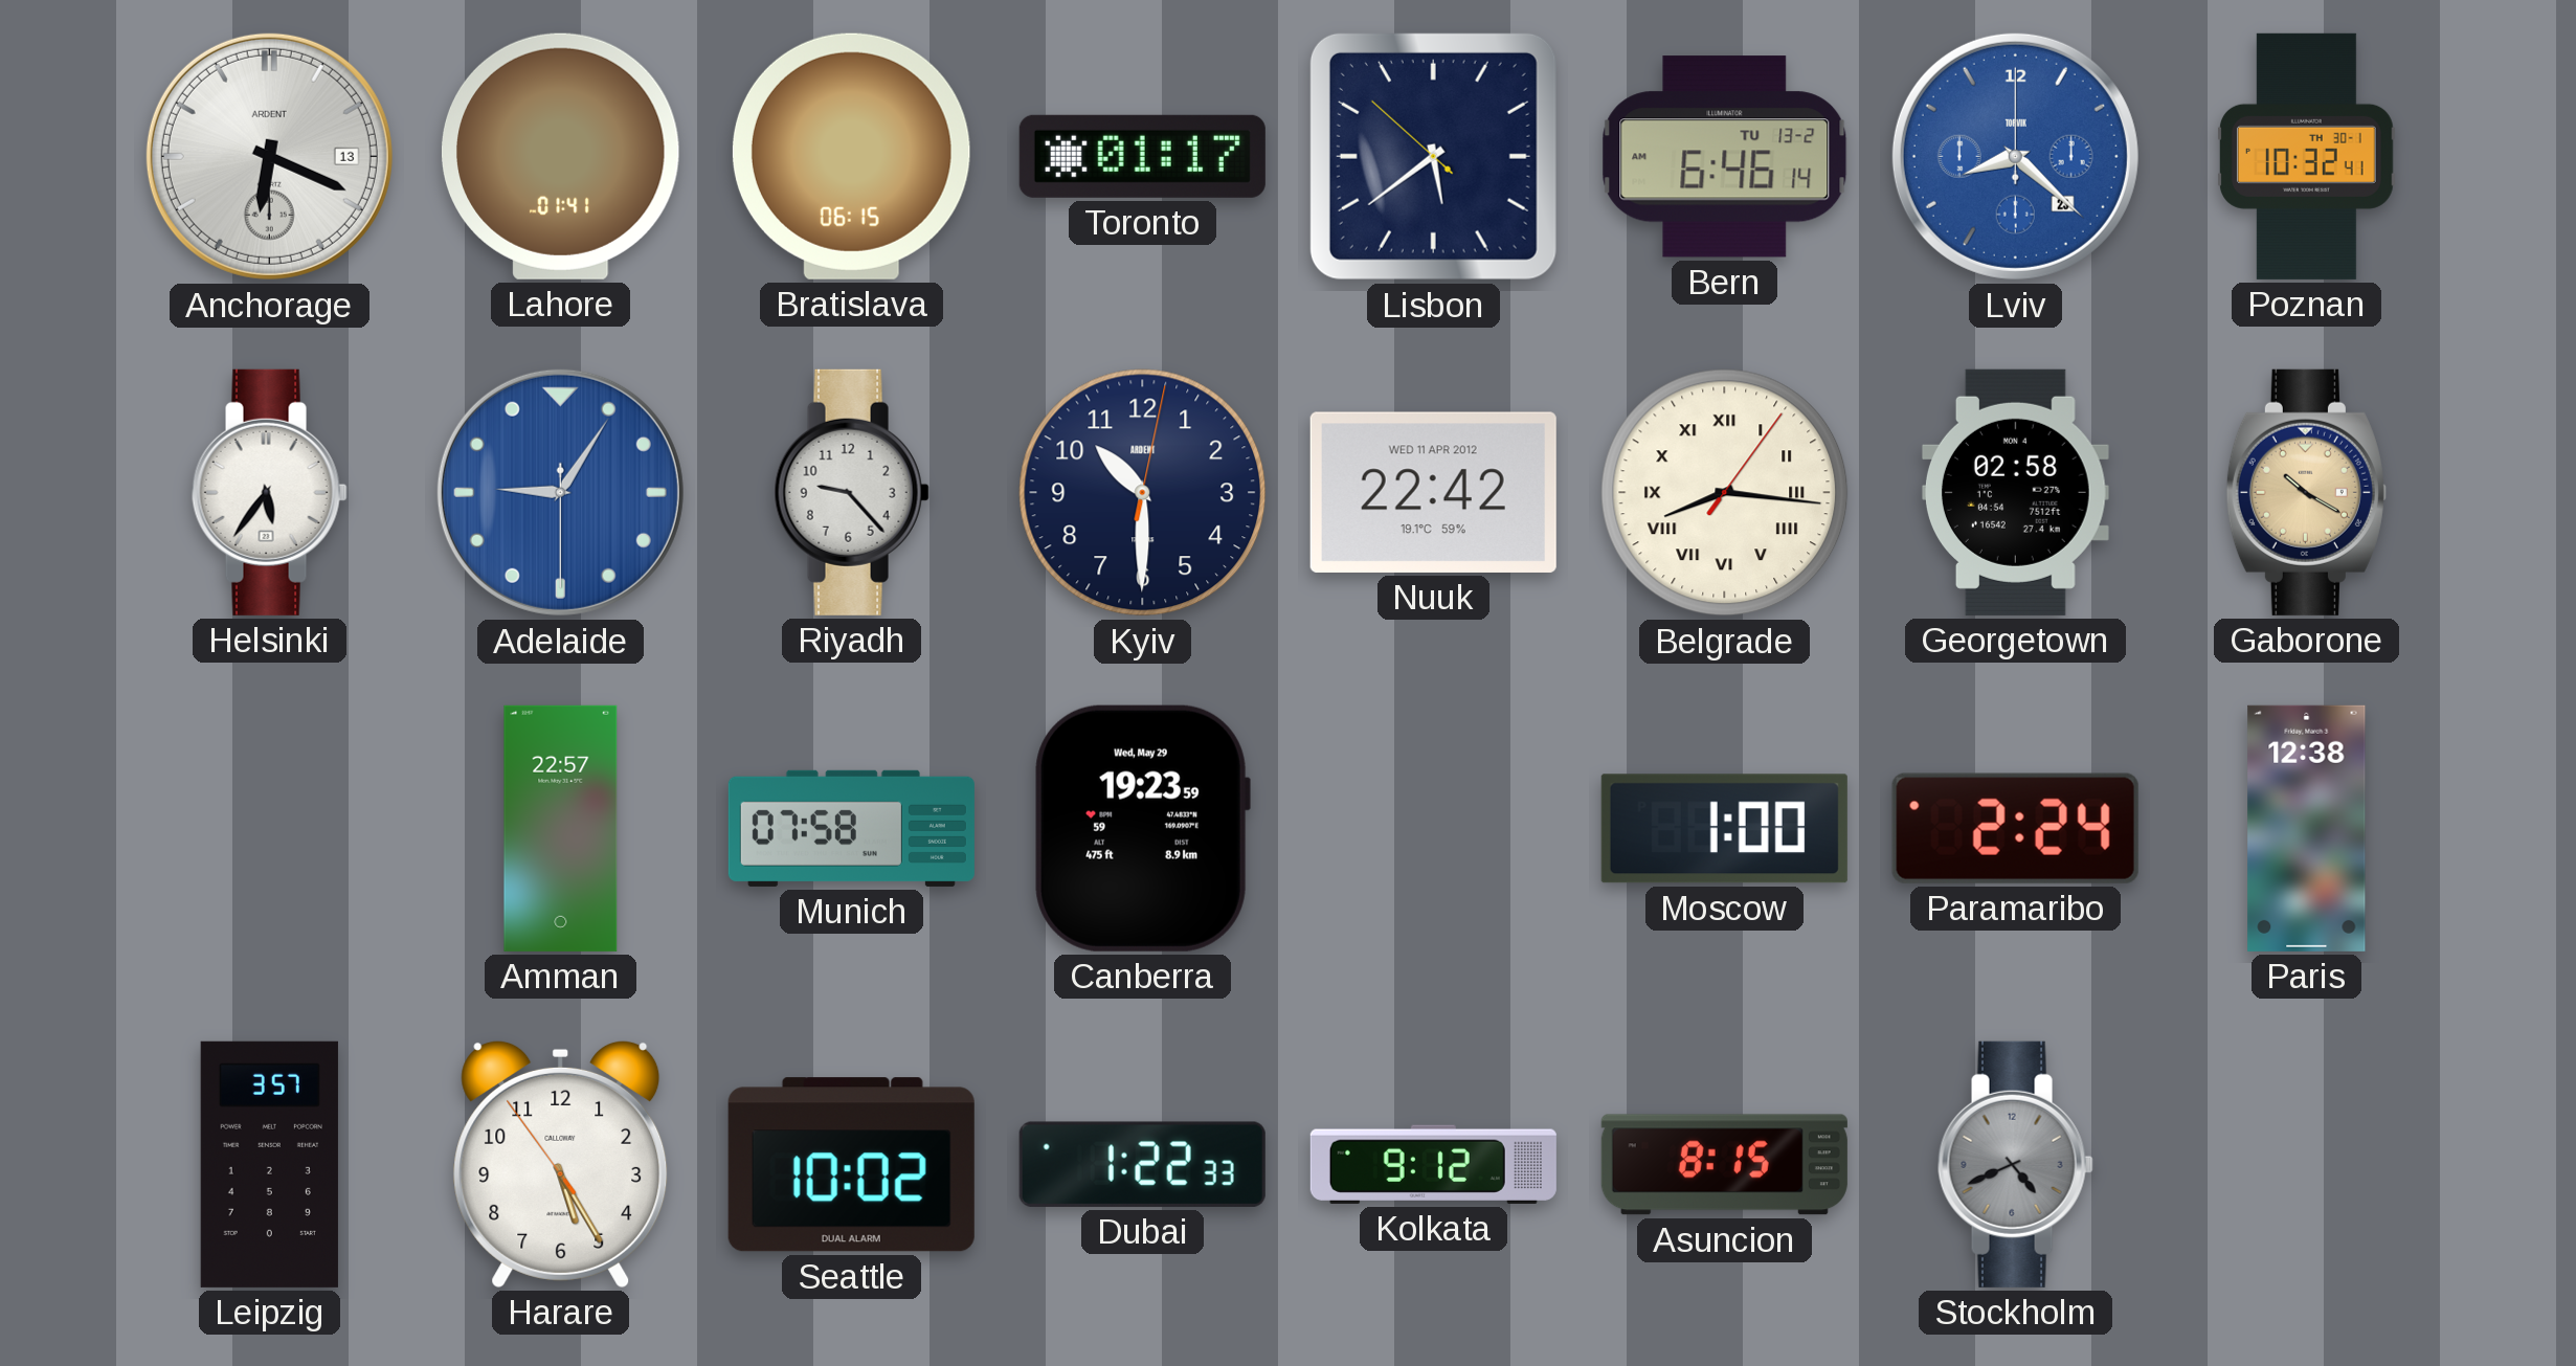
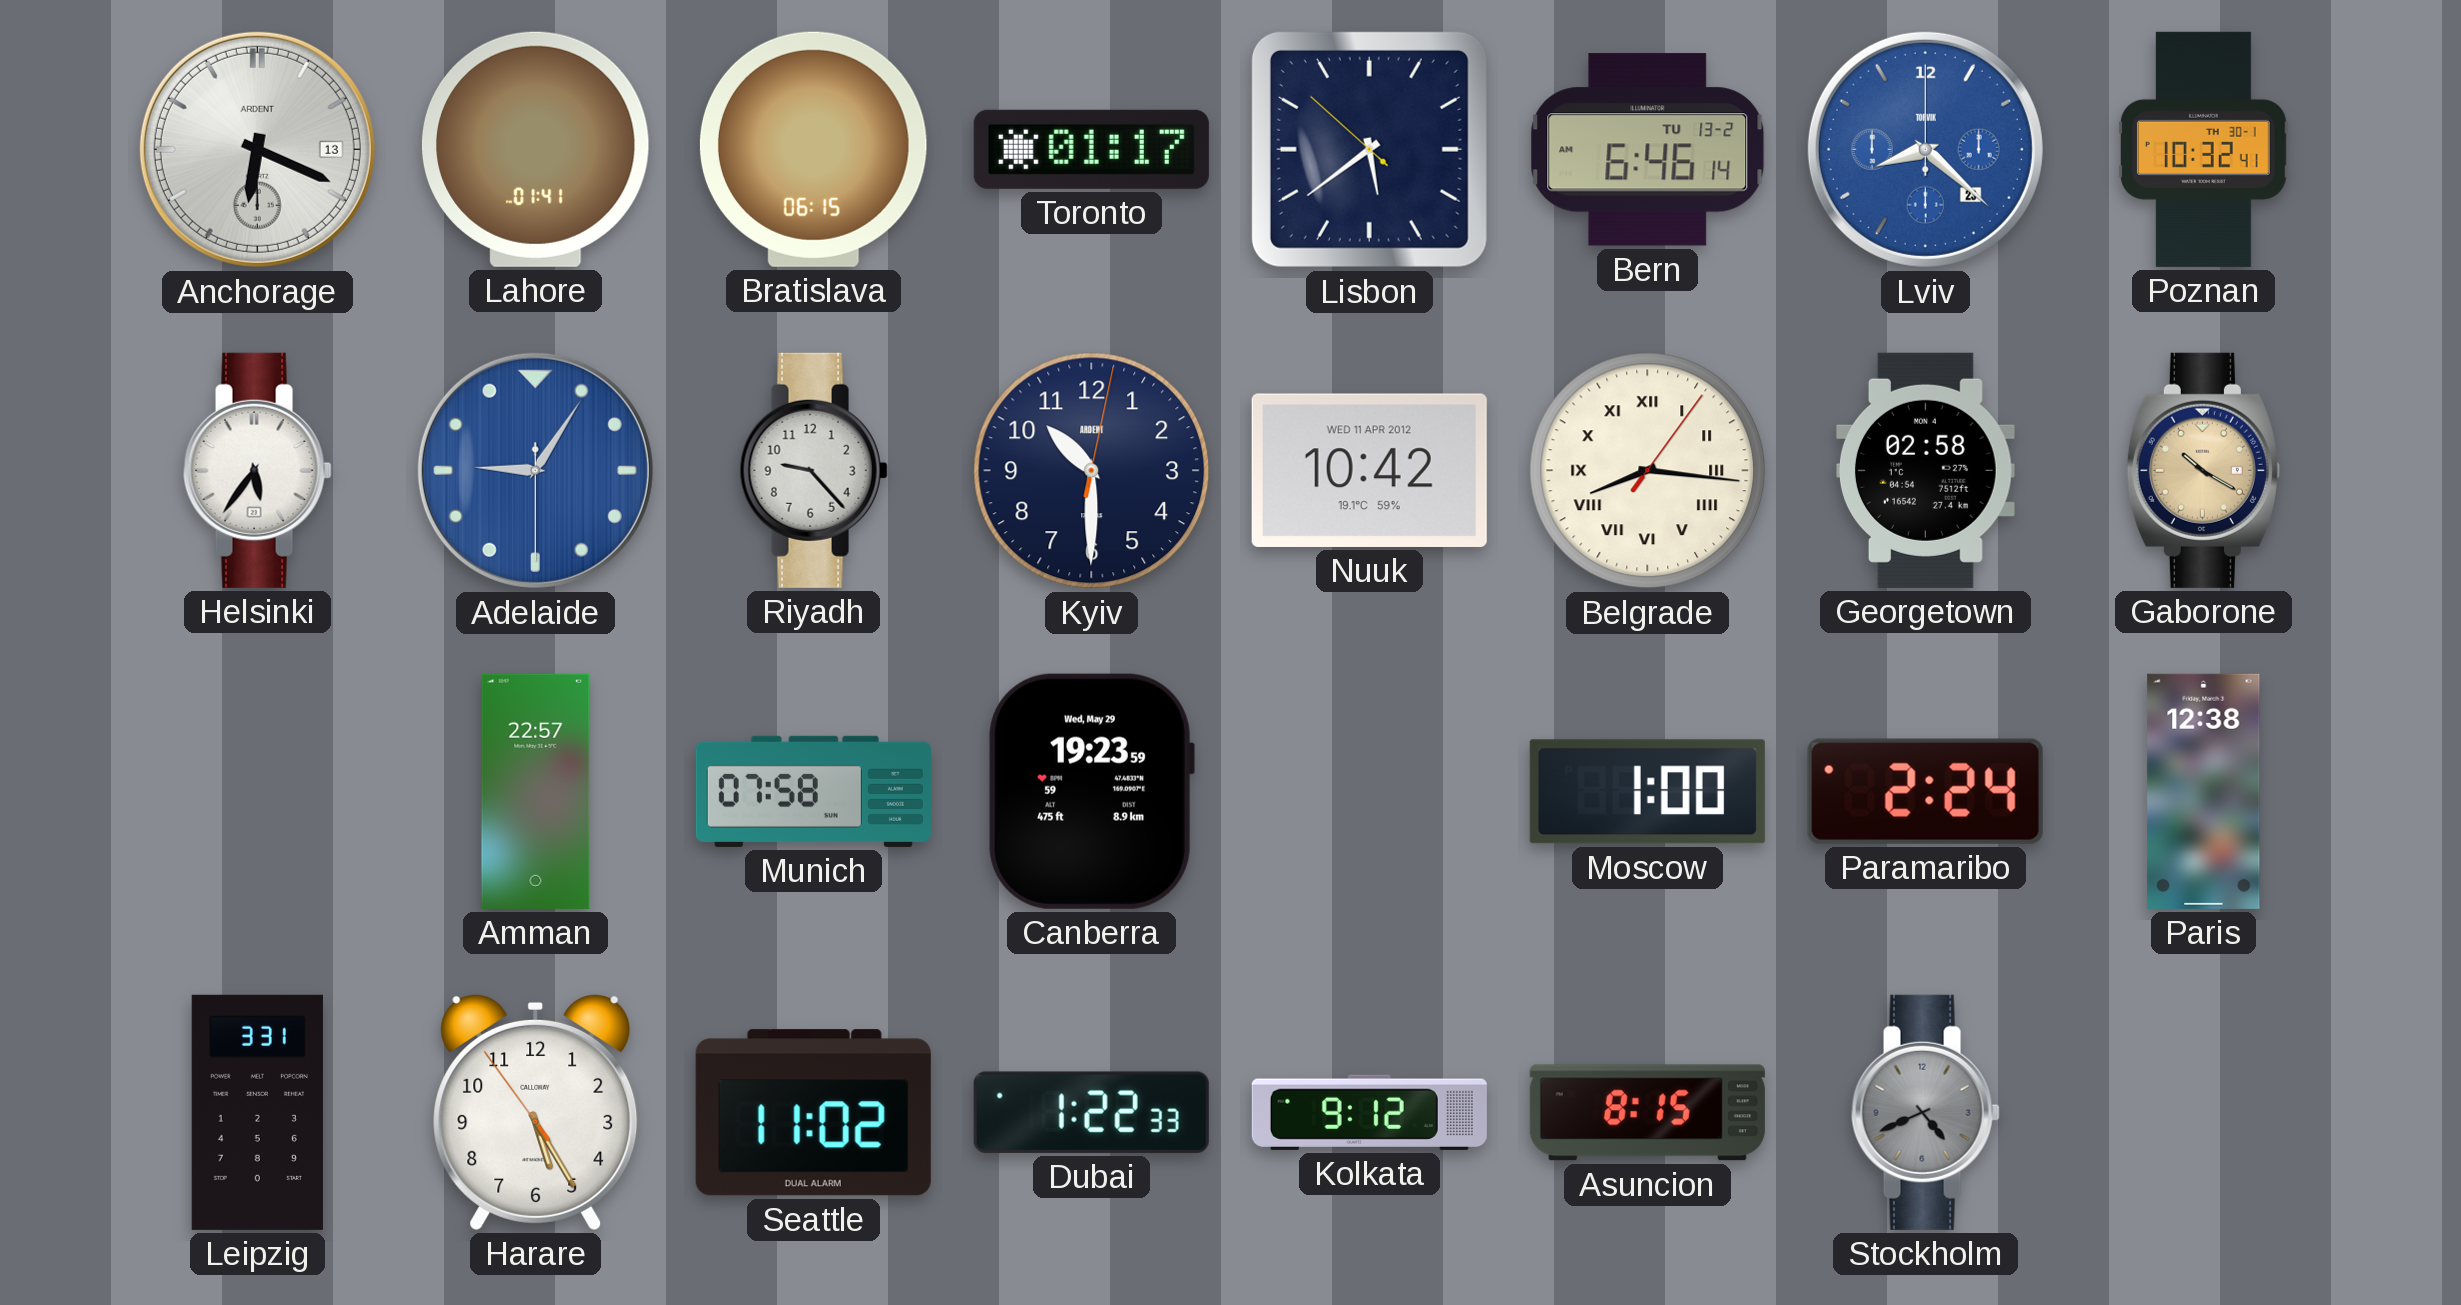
Nuuk: 22:42 -> 10:42 (1369, 470)
Leipzig: 3:57 -> 3:31 (257, 1112)
Seattle: 10:02 -> 11:02 (813, 1113)
